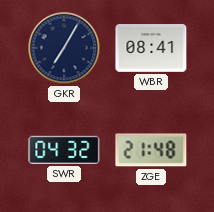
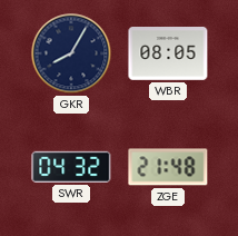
GKR: 7:05 -> 8:05 (71, 53)
WBR: 08:41 -> 08:05 (168, 55)
